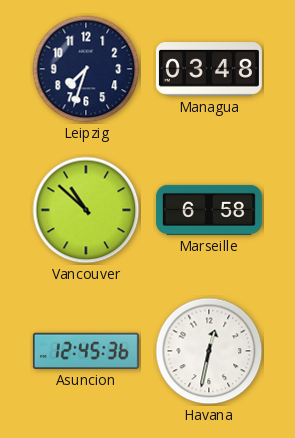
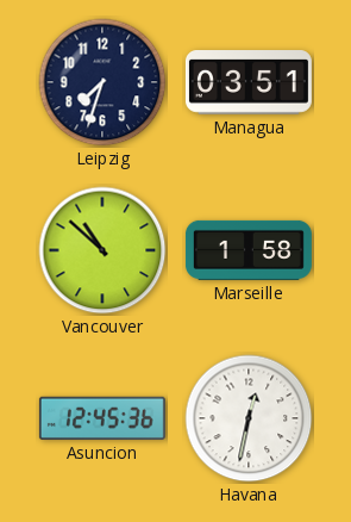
Managua: 03:48 -> 03:51 (249, 83)
Marseille: 6:58 -> 1:58 (249, 250)
